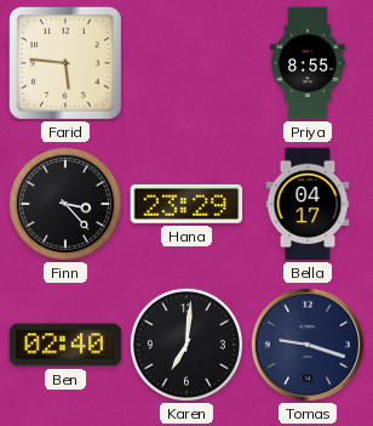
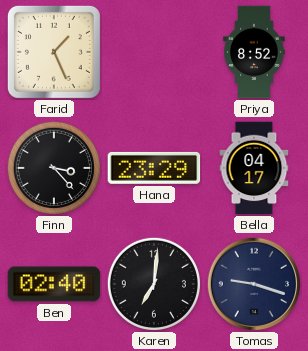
Farid: 5:46 -> 1:26 (54, 52)
Priya: 8:55 -> 8:52 (254, 52)
